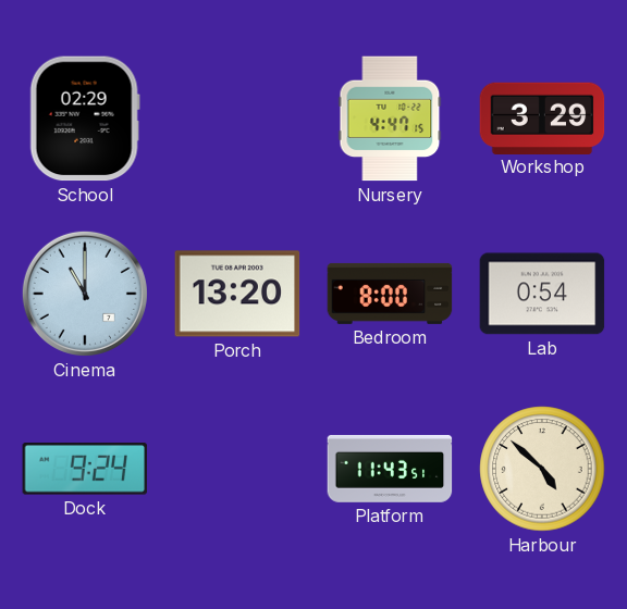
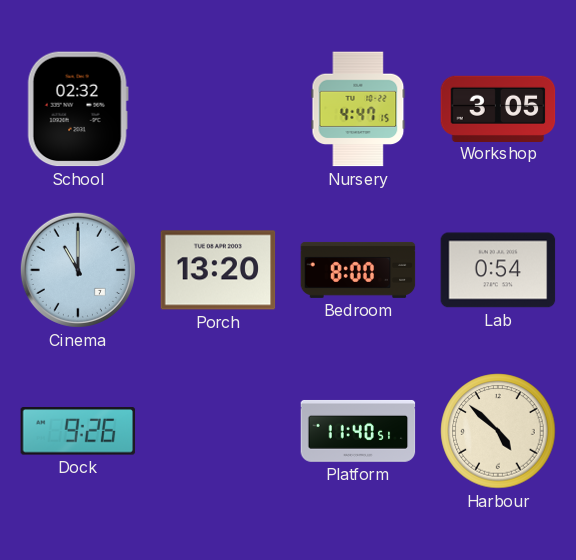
School: 02:29 -> 02:32 (78, 109)
Workshop: 3:29 -> 3:05 (498, 108)
Dock: 9:24 -> 9:26 (78, 431)
Platform: 11:43 -> 11:40 (358, 431)
